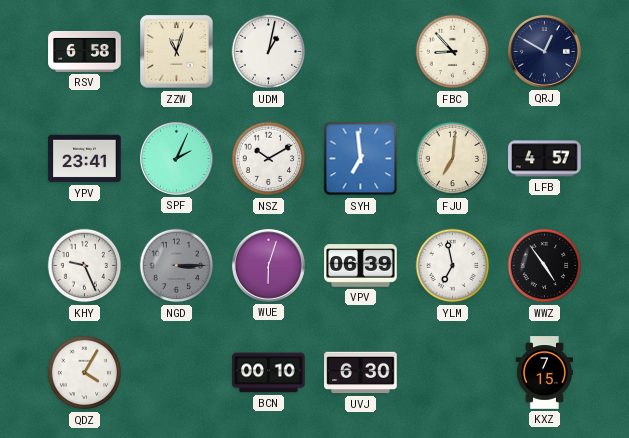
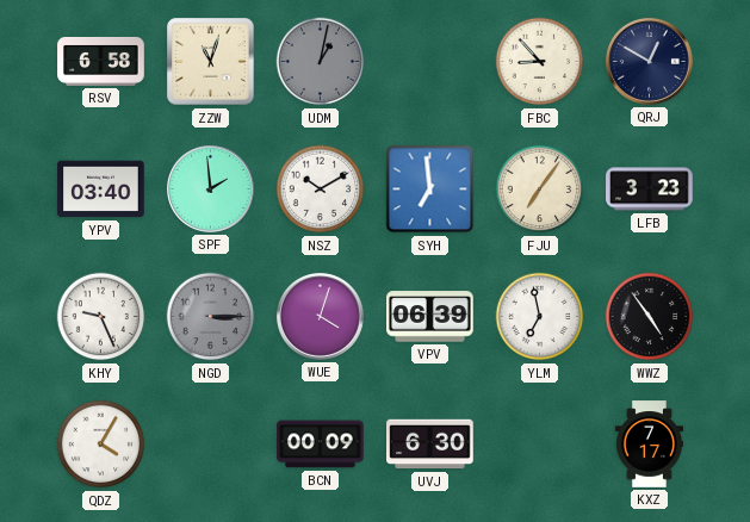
UDM dial: white -> grey (321, 62)
YPV: 23:41 -> 03:40 (101, 189)
SPF: 2:04 -> 1:59 (210, 188)
FJU: 7:01 -> 7:06 (540, 189)
LFB: 4:57 -> 3:23 (650, 189)
WUE: 6:03 -> 4:03 (320, 316)
BCN: 00:10 -> 00:09 (321, 445)
KXZ: 7:15 -> 7:17 (649, 445)
